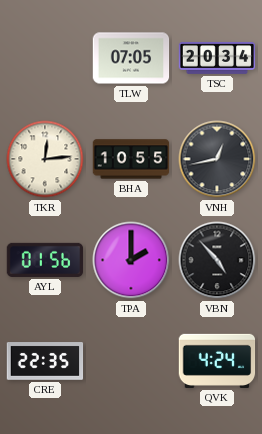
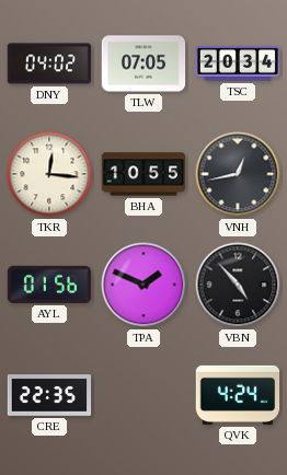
DNY: none -> 04:02 (49, 63)
TKR: 12:14 -> 12:16 (49, 174)
TPA: 2:00 -> 1:49 (143, 285)
